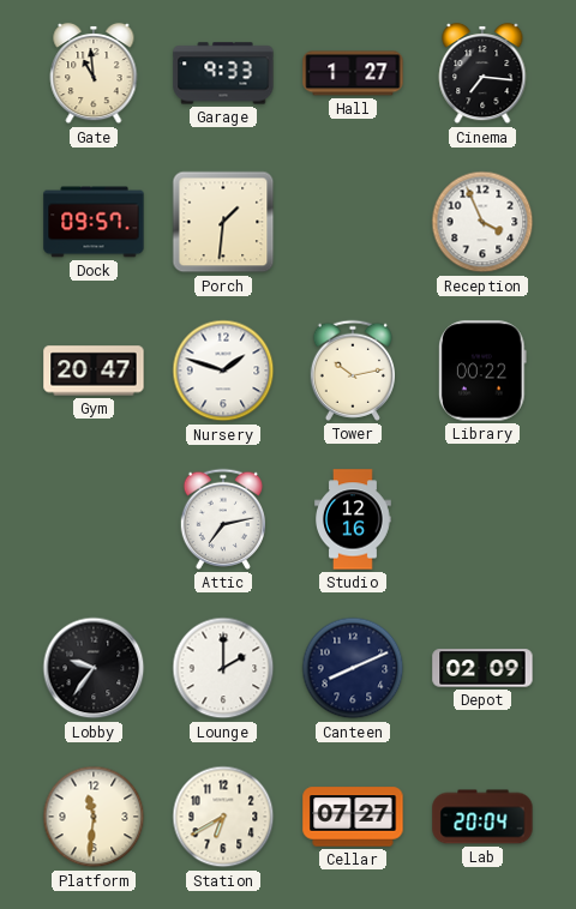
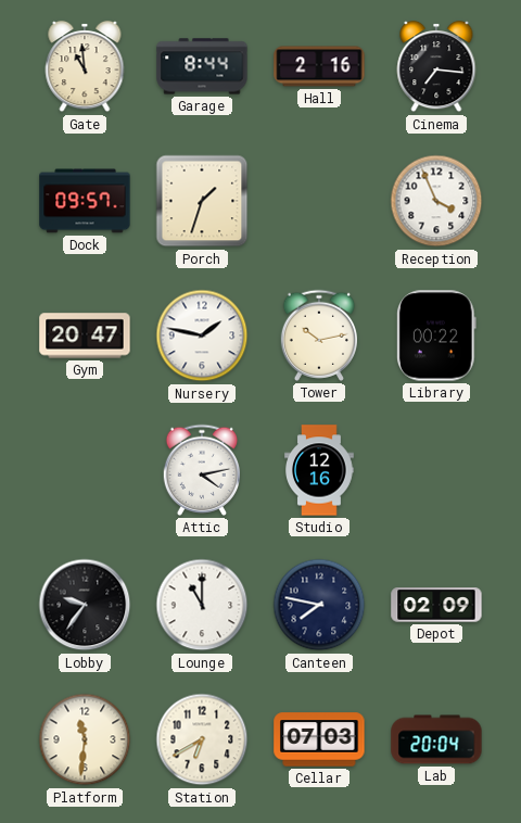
Garage: 9:33 -> 8:44 (202, 66)
Hall: 1:27 -> 2:16 (319, 66)
Porch: 1:31 -> 1:33 (202, 201)
Nursery: 1:48 -> 1:47 (202, 335)
Attic: 7:13 -> 4:13 (201, 470)
Lounge: 2:00 -> 11:00 (202, 605)
Canteen: 8:11 -> 7:47 (319, 605)
Cellar: 07:27 -> 07:03 (319, 739)
